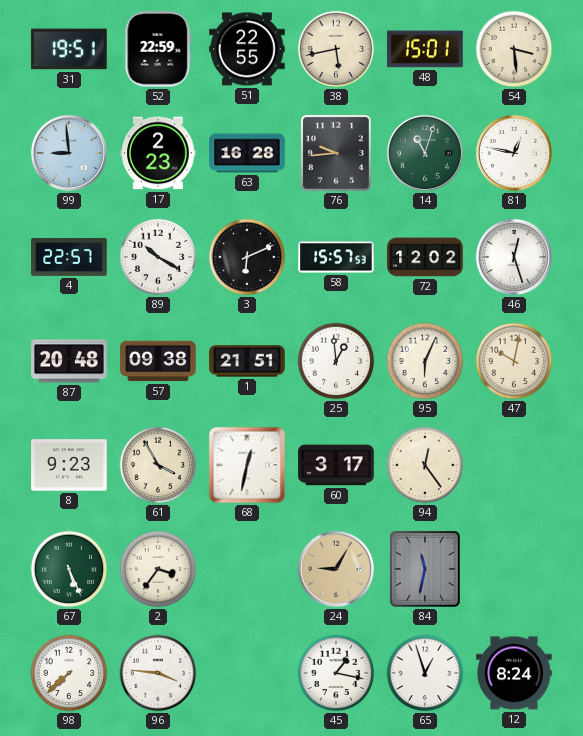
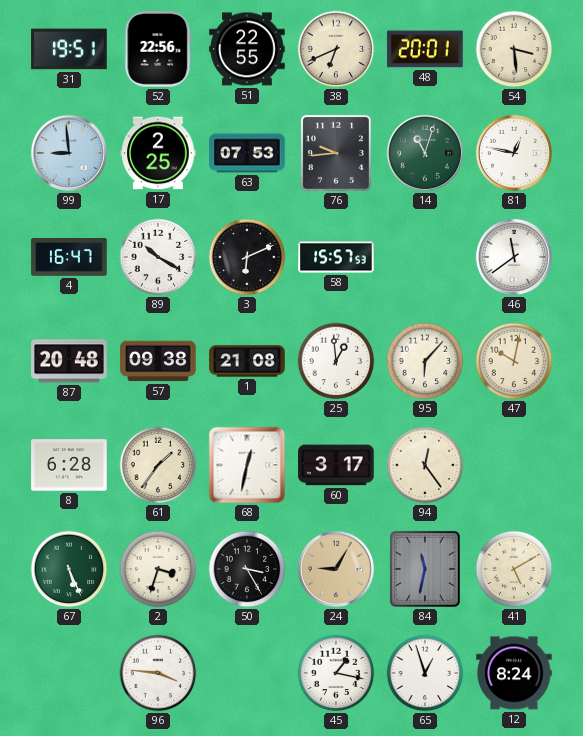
52: 22:59 -> 22:56 (158, 49)
38: 5:43 -> 6:41 (336, 49)
48: 15:01 -> 20:01 (425, 49)
17: 2:23 -> 2:25 (158, 153)
63: 16:28 -> 07:53 (247, 153)
4: 22:57 -> 16:47 (69, 258)
72: 12:02 -> none (425, 257)
46: 12:27 -> 11:39 (514, 257)
1: 21:51 -> 21:08 (247, 361)
95: 6:04 -> 6:07 (425, 361)
8: 9:23 -> 6:28 (69, 465)
61: 3:55 -> 1:36 (158, 465)
2: 3:36 -> 3:33 (158, 569)
50: none -> 3:25 (247, 569)
41: none -> 5:10 (514, 569)
98: 7:38 -> none (69, 673)
